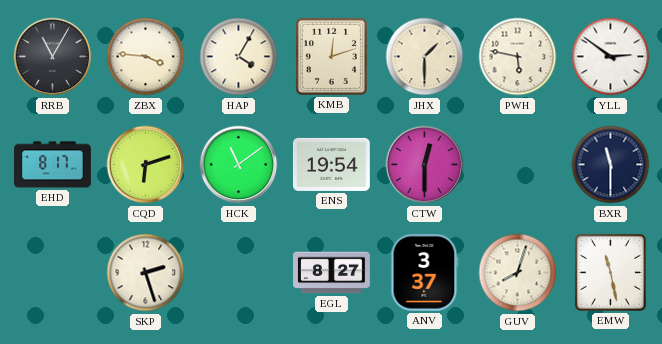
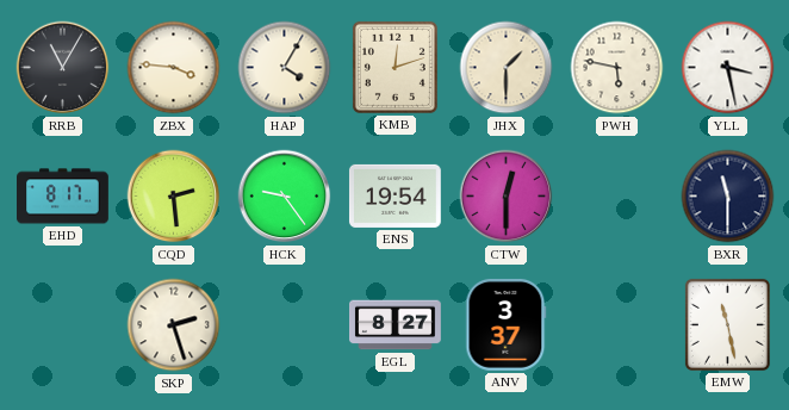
YLL: 2:51 -> 3:28 (728, 68)
CQD: 6:12 -> 2:29 (174, 197)
HCK: 11:09 -> 9:24 (285, 197)
GUV: 8:03 -> none (518, 273)
